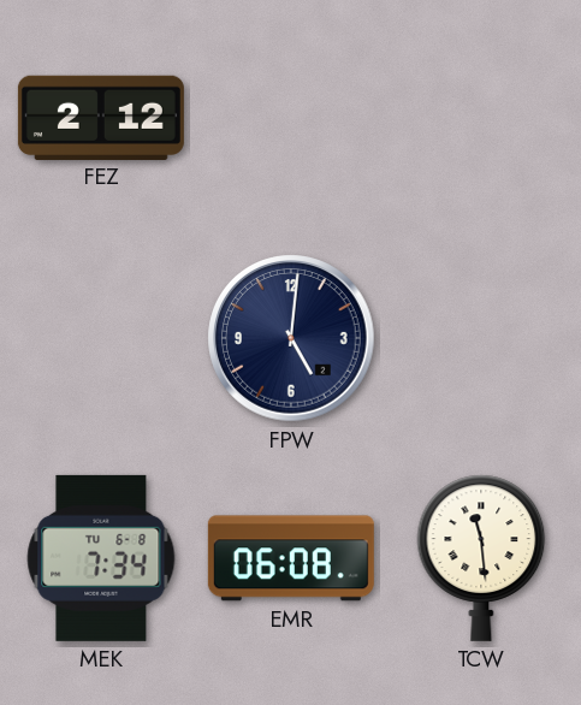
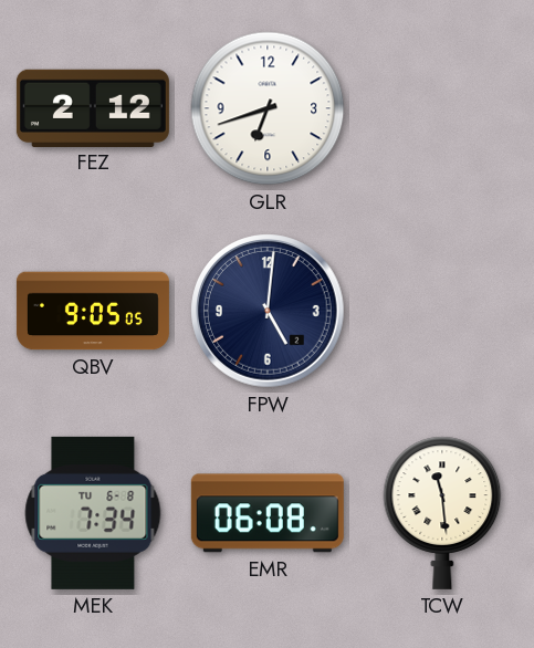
GLR: none -> 6:42 (268, 108)
QBV: none -> 9:05 (93, 311)
